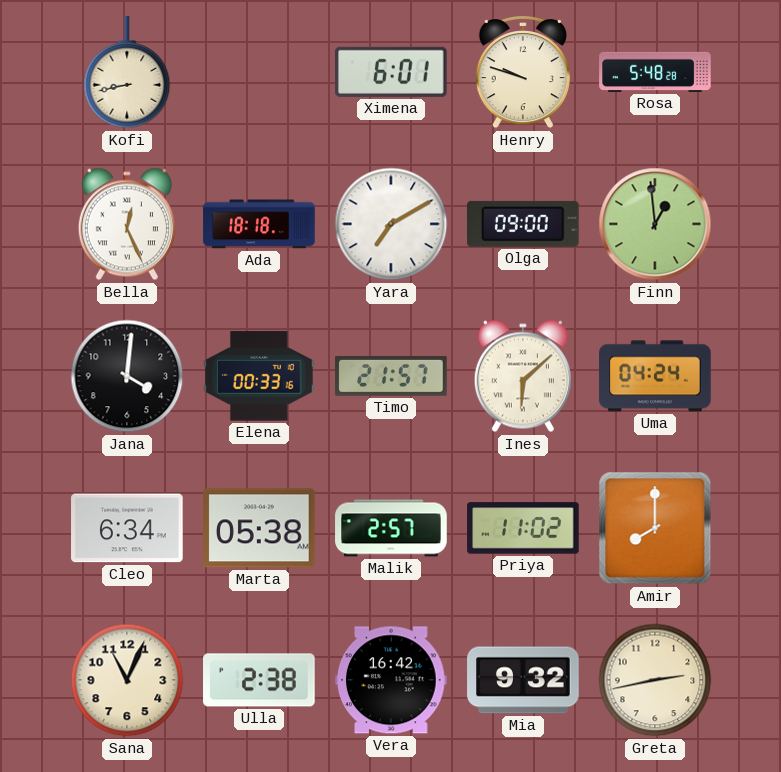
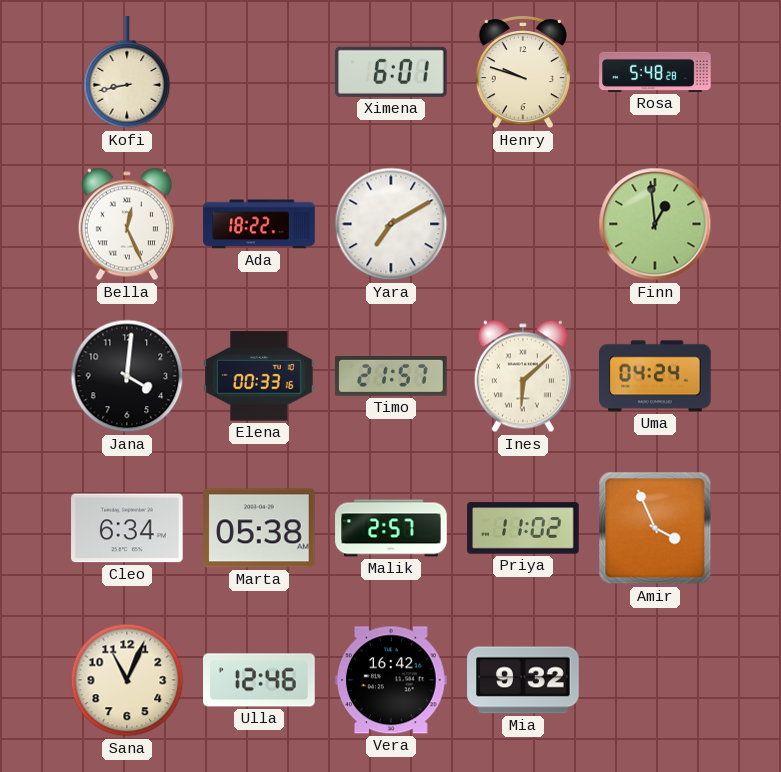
Ada: 18:18 -> 18:22 (259, 224)
Olga: 09:00 -> none (524, 224)
Amir: 8:00 -> 3:56 (655, 528)
Ulla: 2:38 -> 12:46 (259, 680)
Greta: 2:43 -> none (655, 680)
